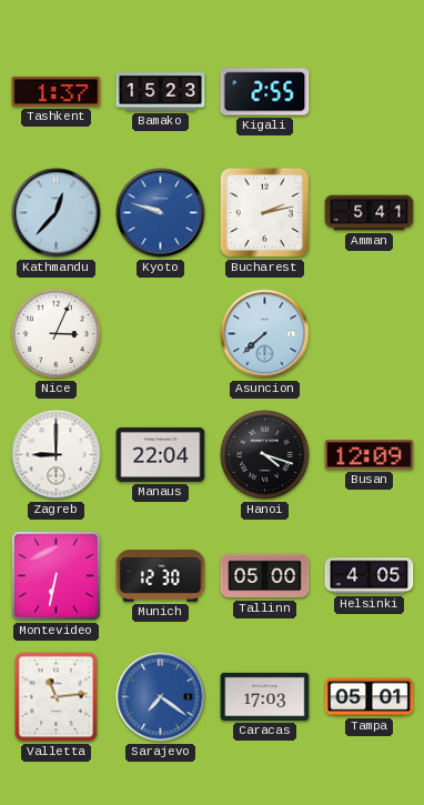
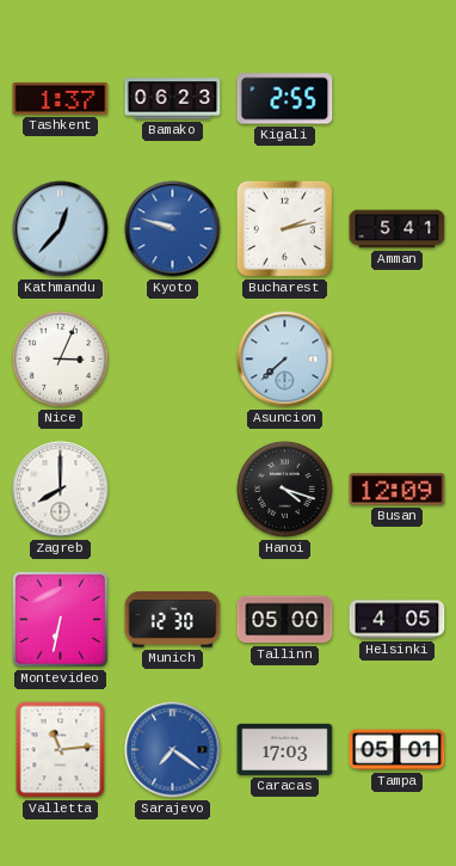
Bamako: 15:23 -> 06:23 (173, 99)
Zagreb: 9:00 -> 8:00 (61, 490)
Manaus: 22:04 -> none (161, 454)
